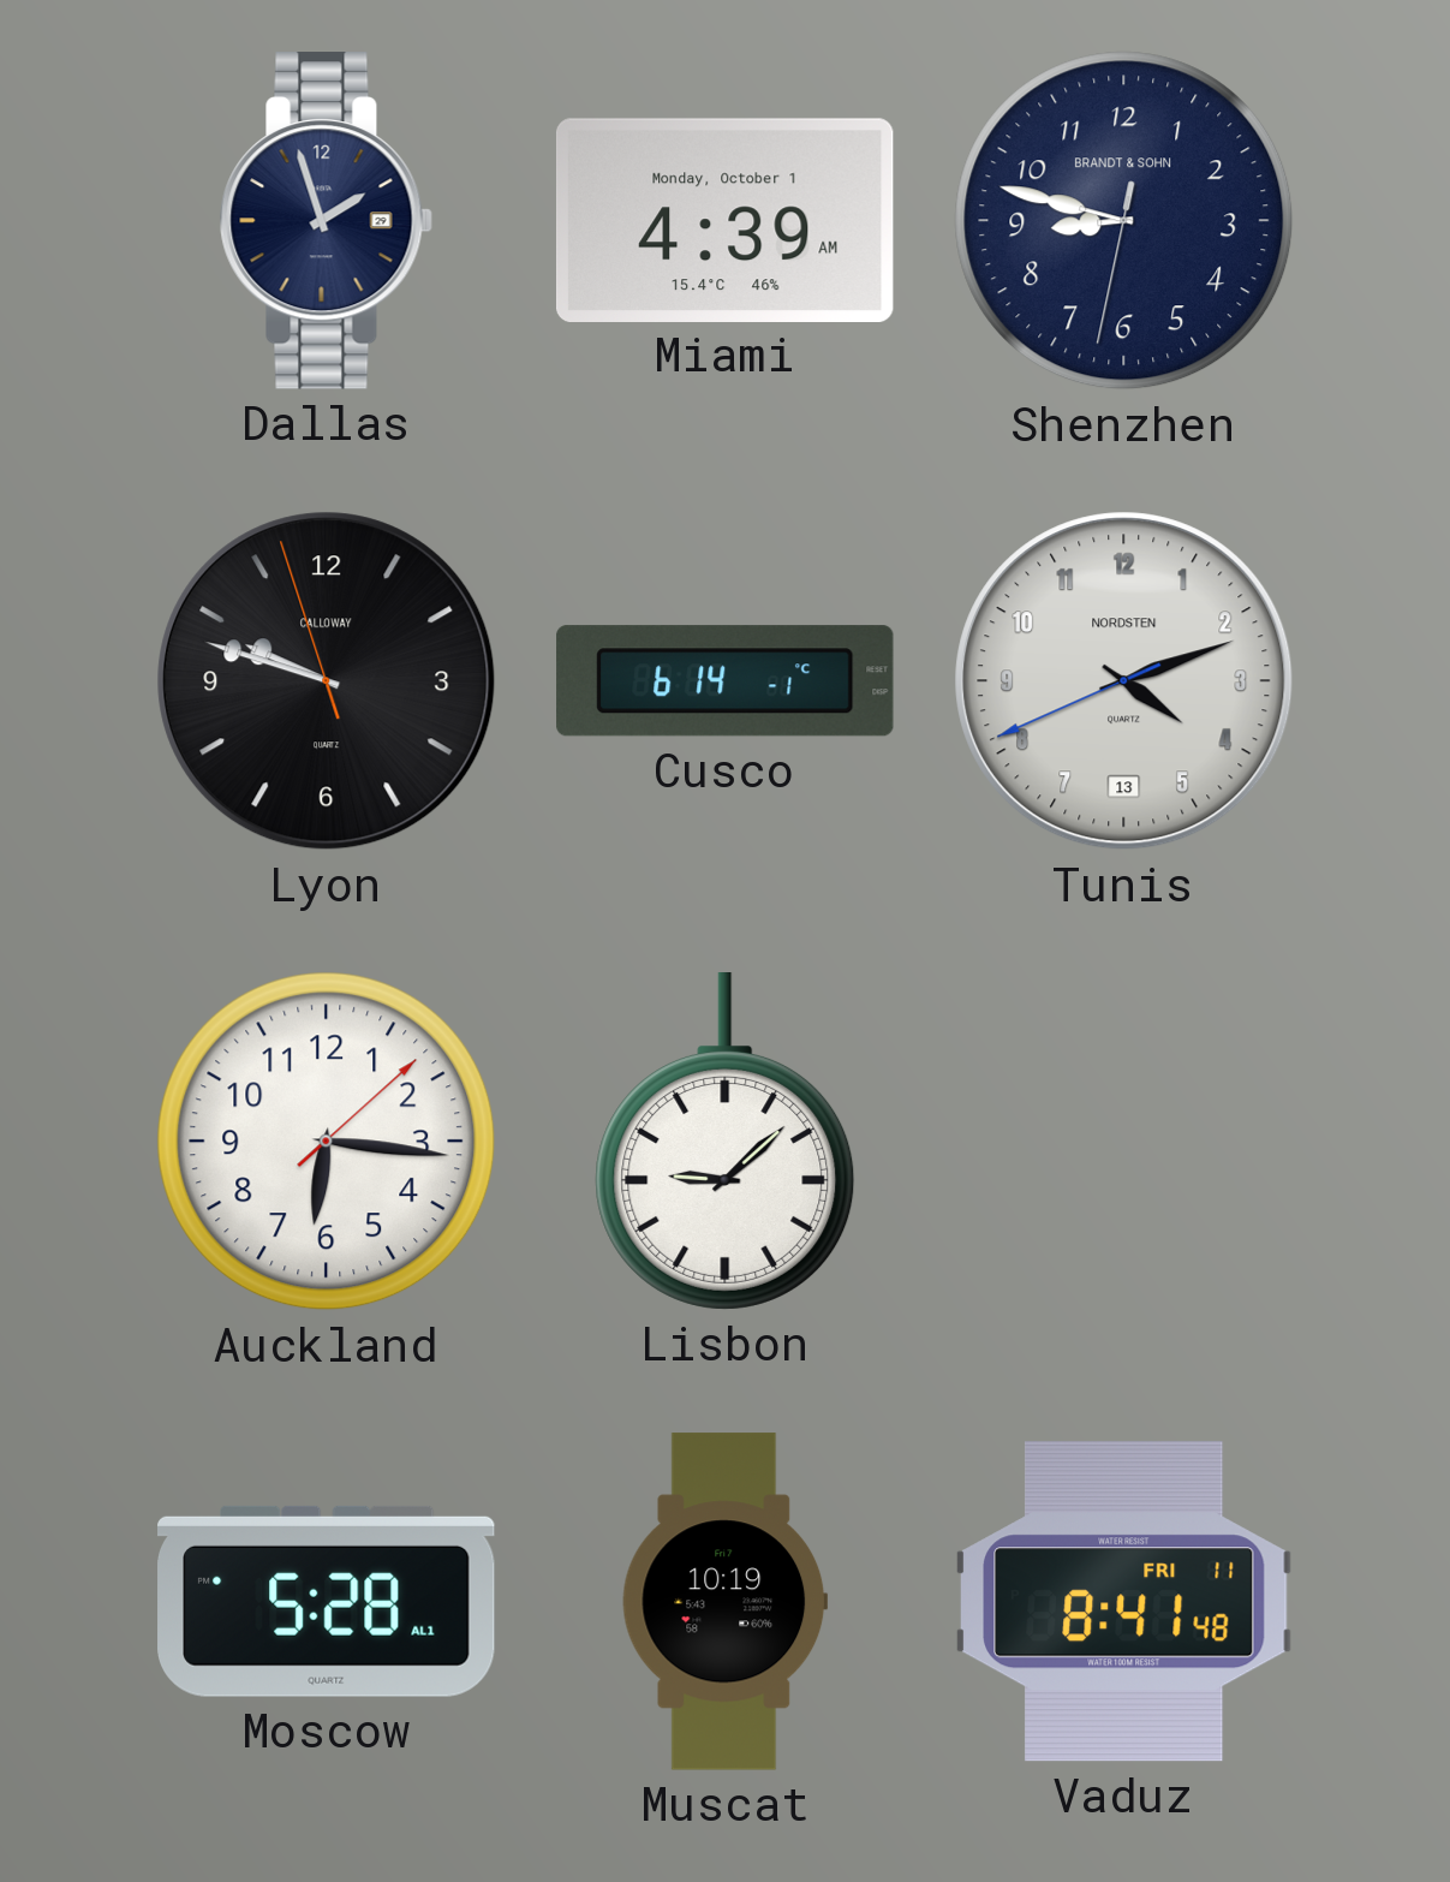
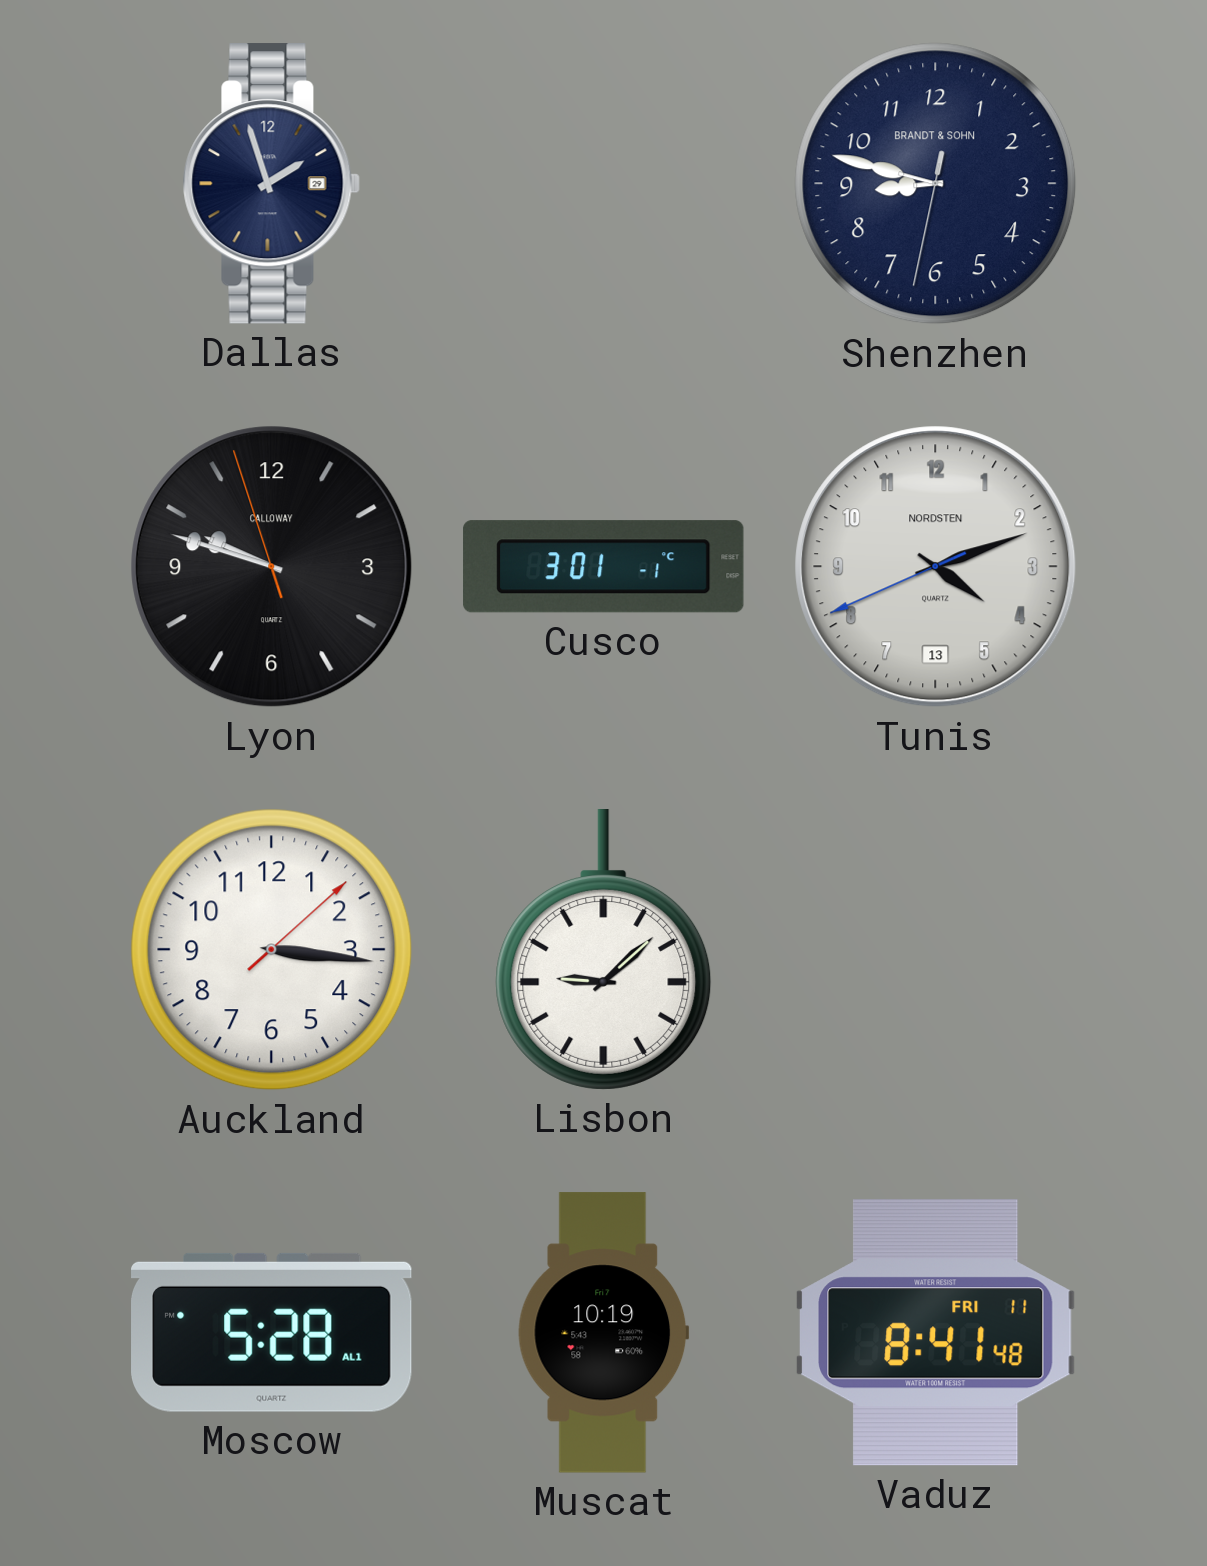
Miami: 4:39 -> none (724, 220)
Cusco: 6:14 -> 3:01 (604, 567)
Auckland: 6:16 -> 3:16 (272, 950)
